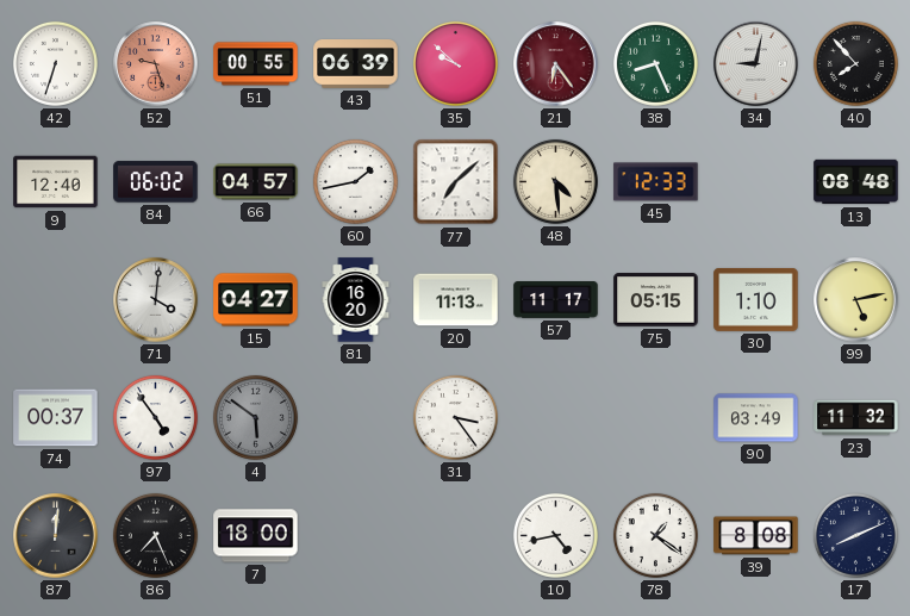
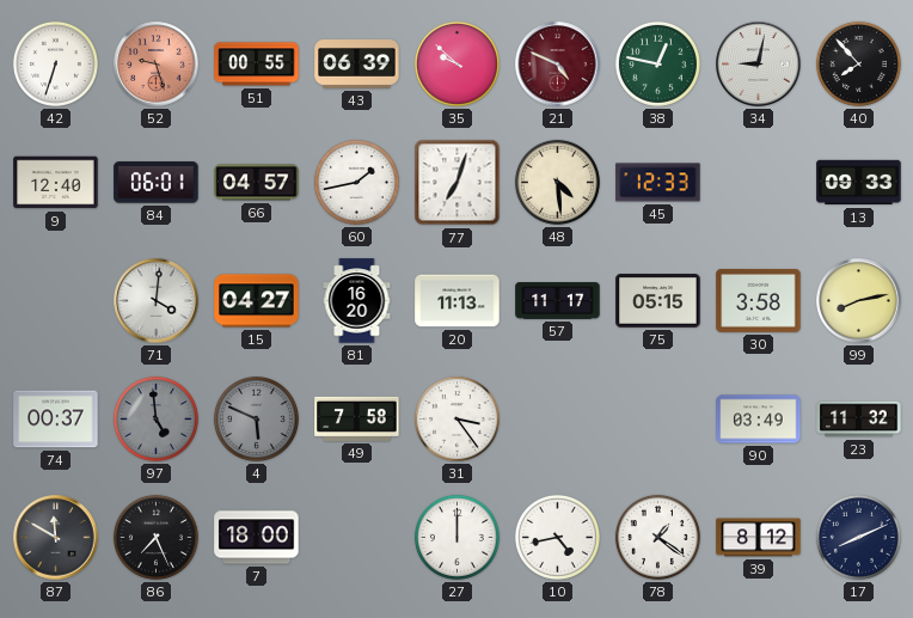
21: 6:24 -> 4:49 (558, 65)
38: 8:26 -> 12:47 (657, 63)
84: 06:02 -> 06:01 (157, 183)
77: 7:08 -> 7:03 (458, 183)
13: 08:48 -> 09:33 (859, 183)
30: 1:10 -> 3:58 (759, 300)
99: 5:13 -> 8:13 (859, 301)
97: 4:54 -> 4:59 (155, 418)
97 dial: white -> grey (155, 418)
4: 5:51 -> 5:49 (256, 418)
49: none -> 7:58 (357, 418)
87: 12:01 -> 11:50 (56, 538)
27: none -> 12:00 (456, 537)
39: 8:08 -> 8:12 (759, 538)
